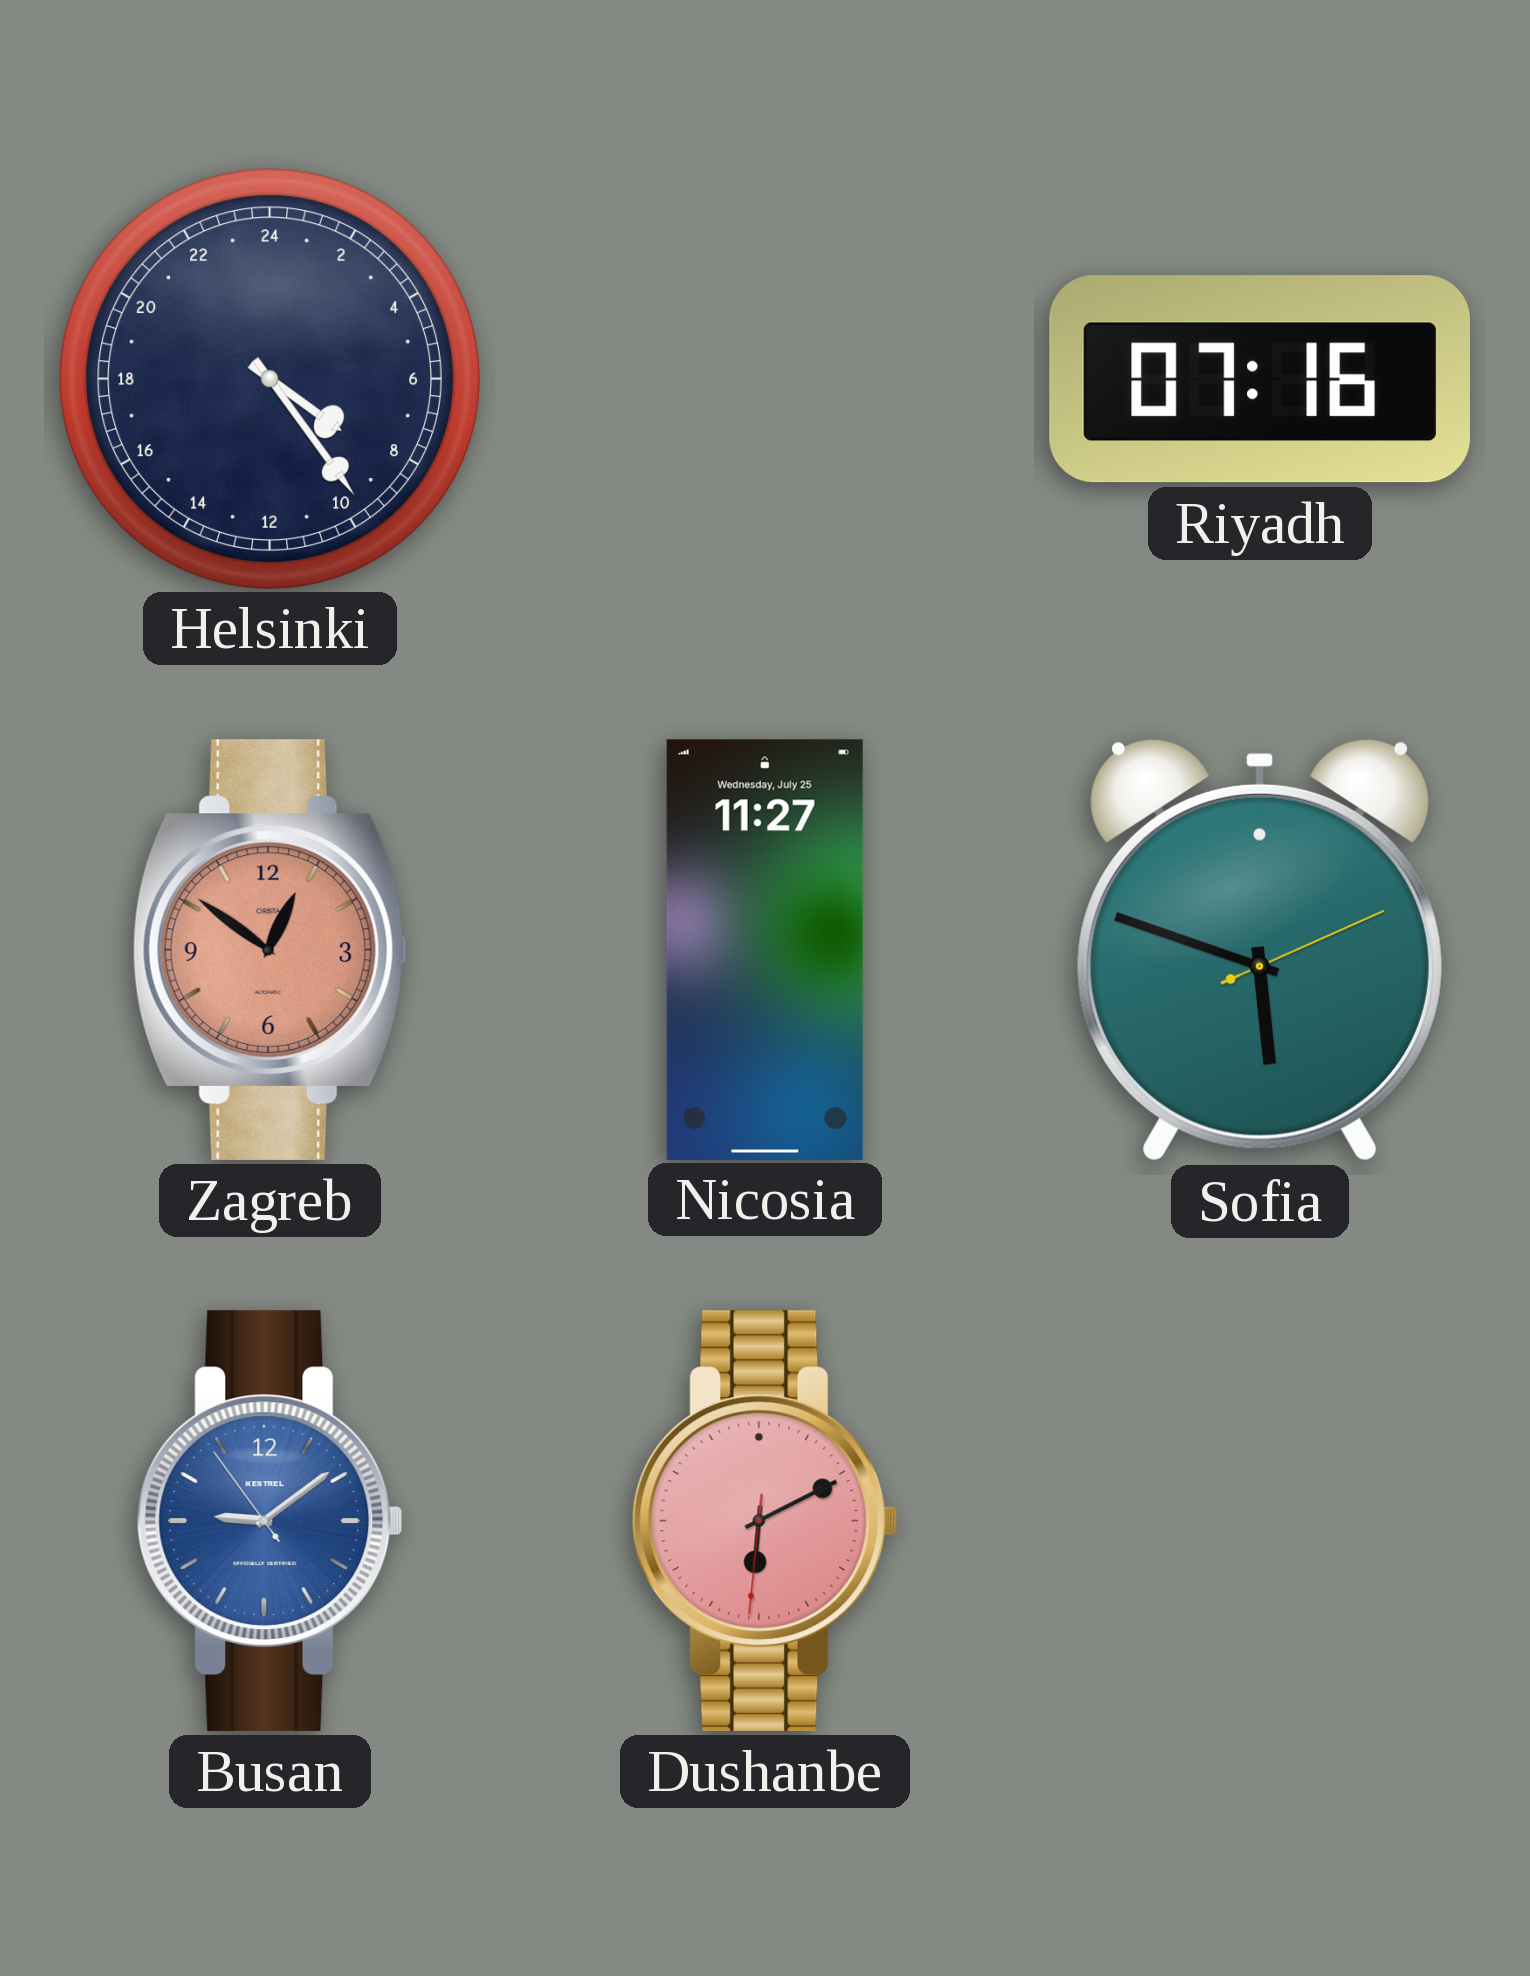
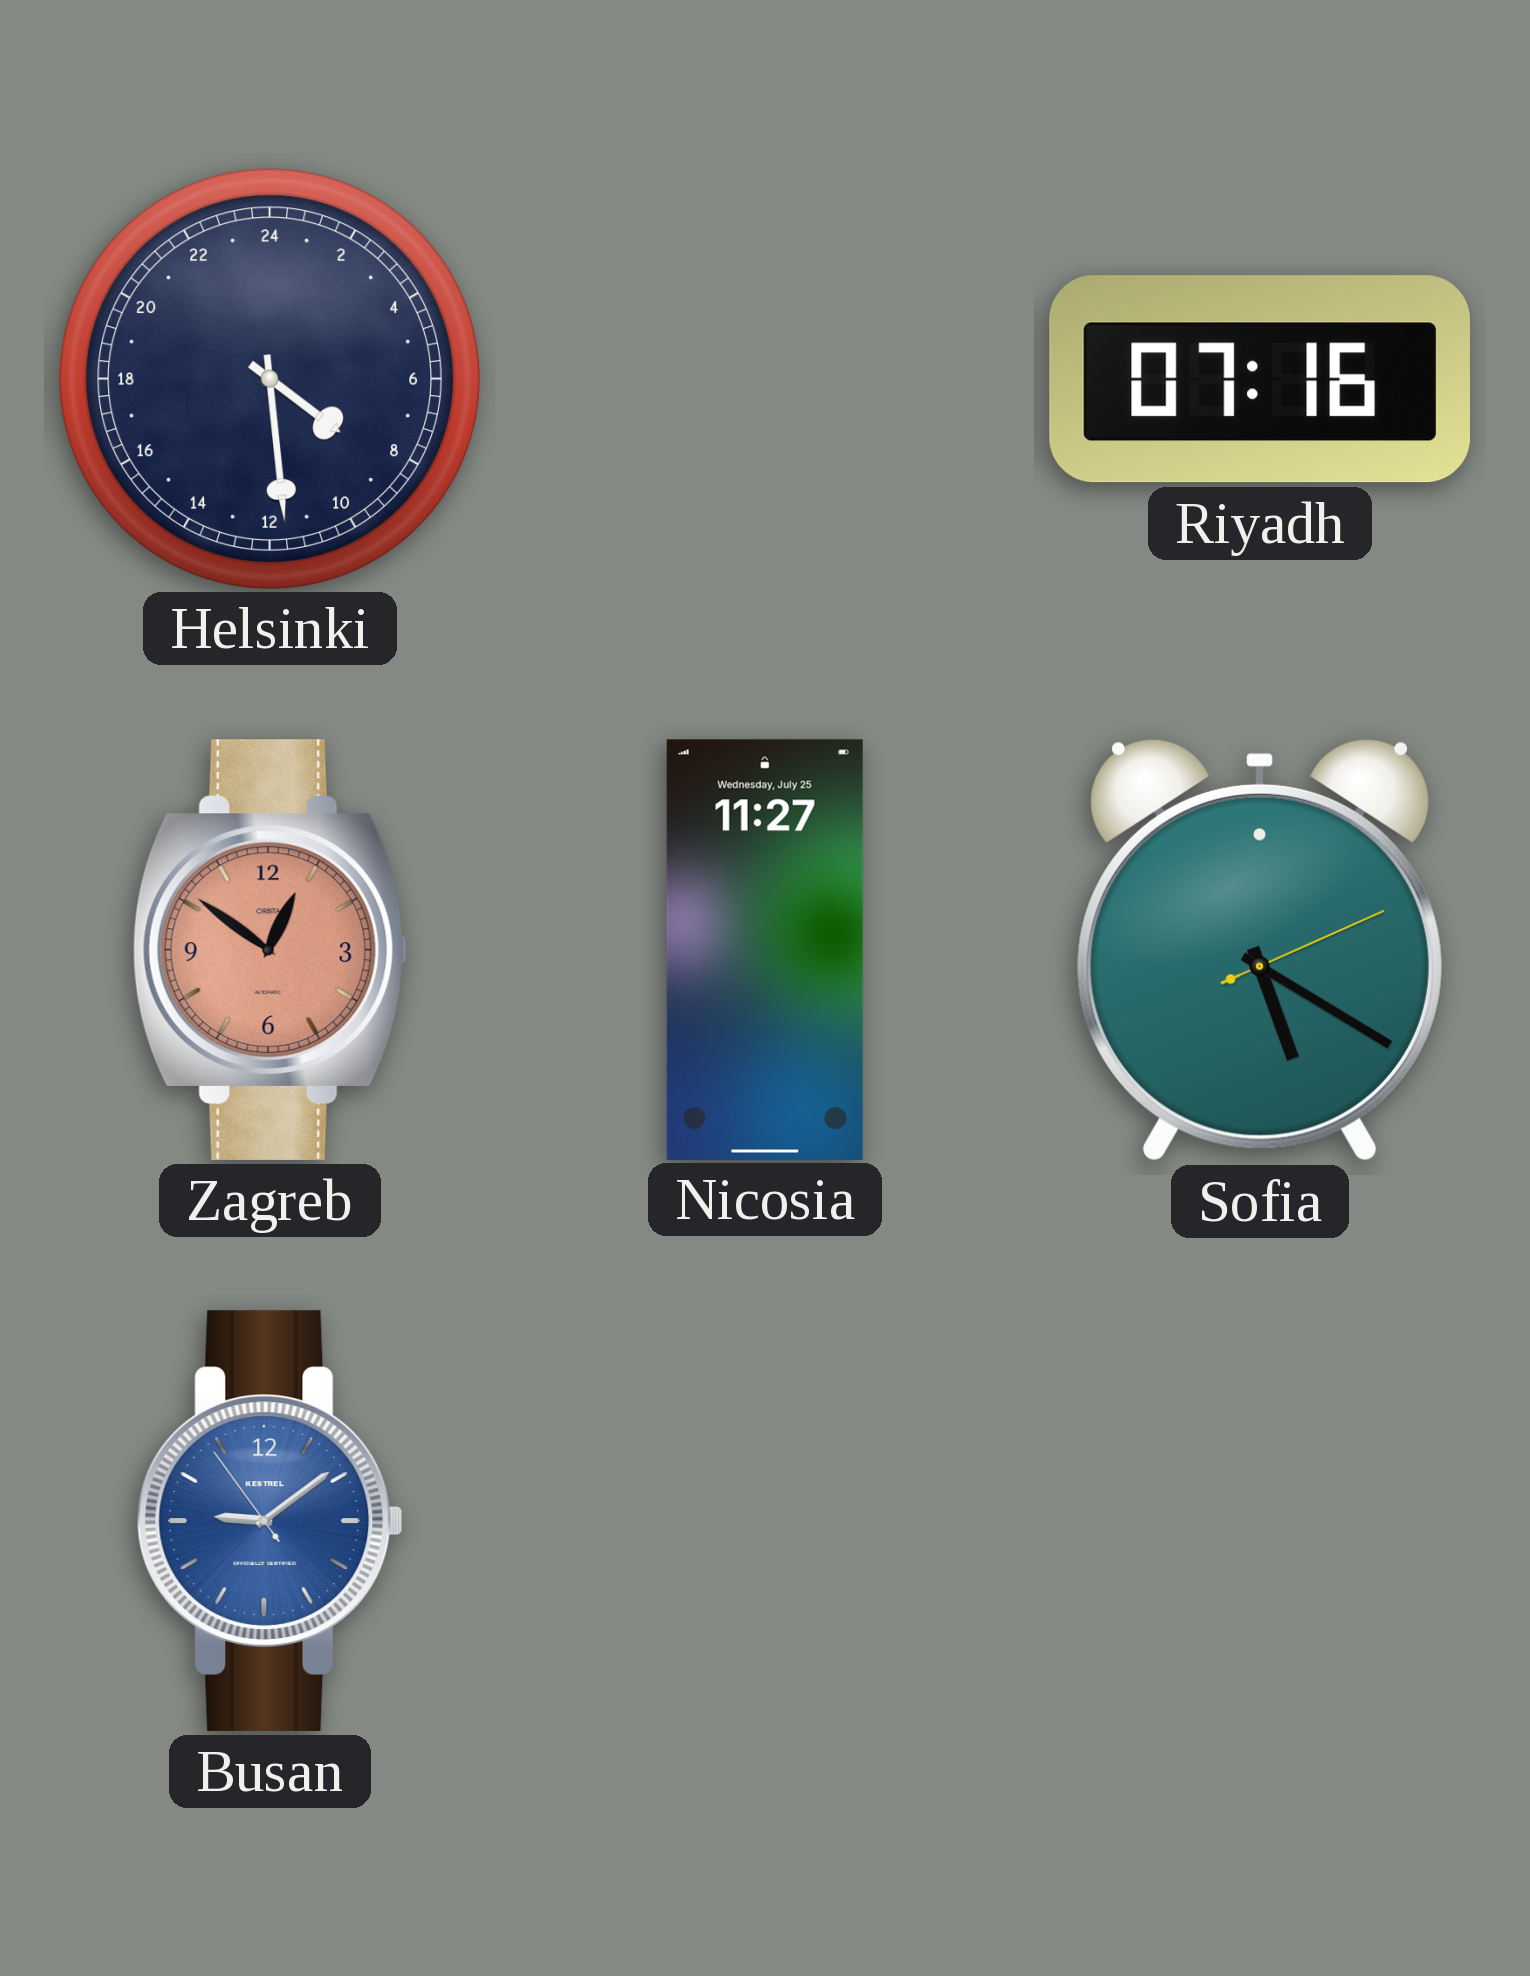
Helsinki: 8:24 -> 8:29 (269, 378)
Sofia: 5:48 -> 5:20 (1260, 950)
Dushanbe: 6:10 -> none (765, 1521)
